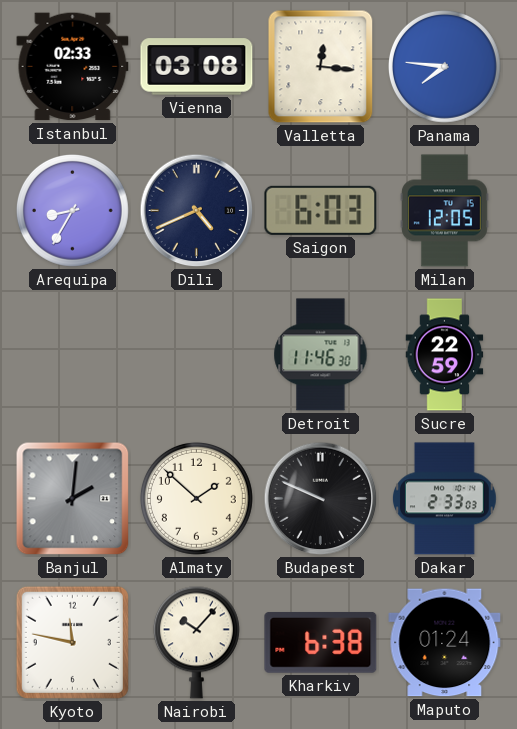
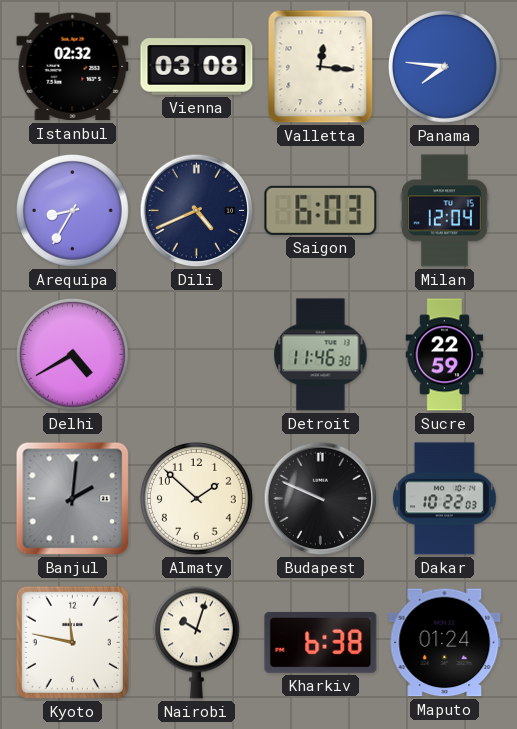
Istanbul: 02:33 -> 02:32 (73, 67)
Milan: 12:05 -> 12:04 (445, 211)
Delhi: none -> 4:40 (72, 354)
Dakar: 2:33 -> 10:22 (444, 499)
Nairobi: 10:07 -> 10:03 (196, 642)
